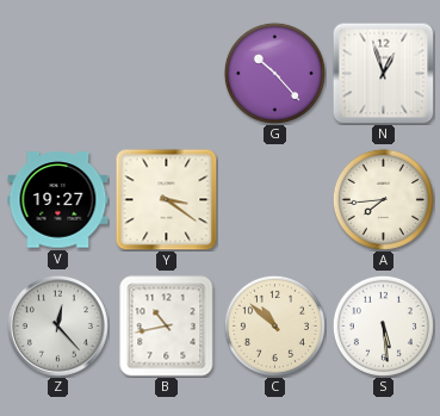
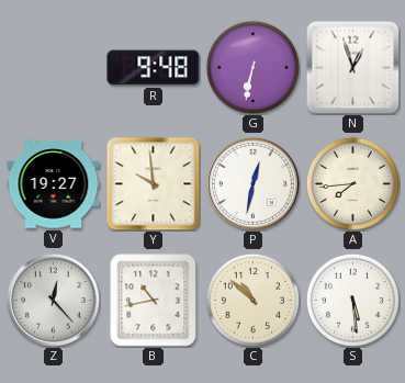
R: none -> 9:48 (154, 68)
G: 10:23 -> 6:32 (252, 67)
Y: 3:21 -> 9:59 (154, 184)
P: none -> 12:32 (252, 183)
